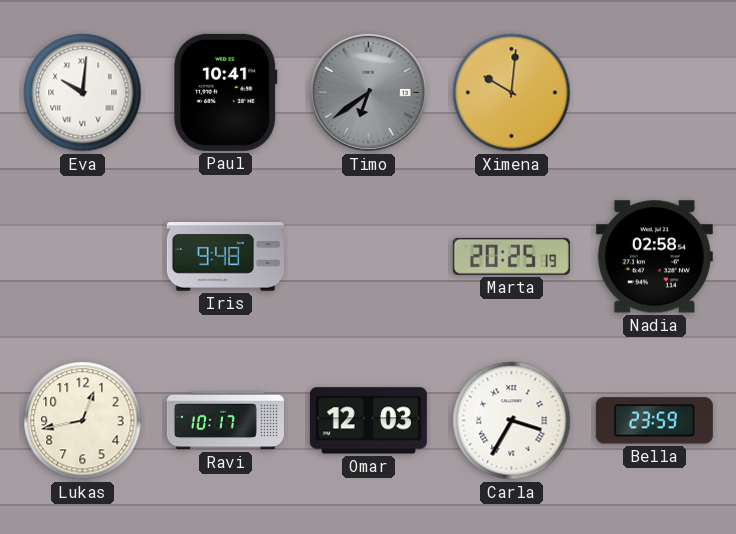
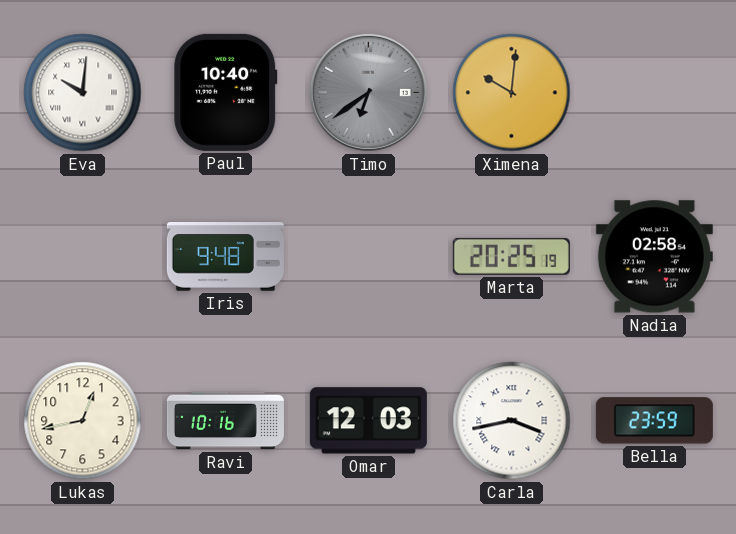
Paul: 10:41 -> 10:40 (226, 92)
Ravi: 10:17 -> 10:16 (225, 421)
Carla: 3:35 -> 3:43 (512, 421)
